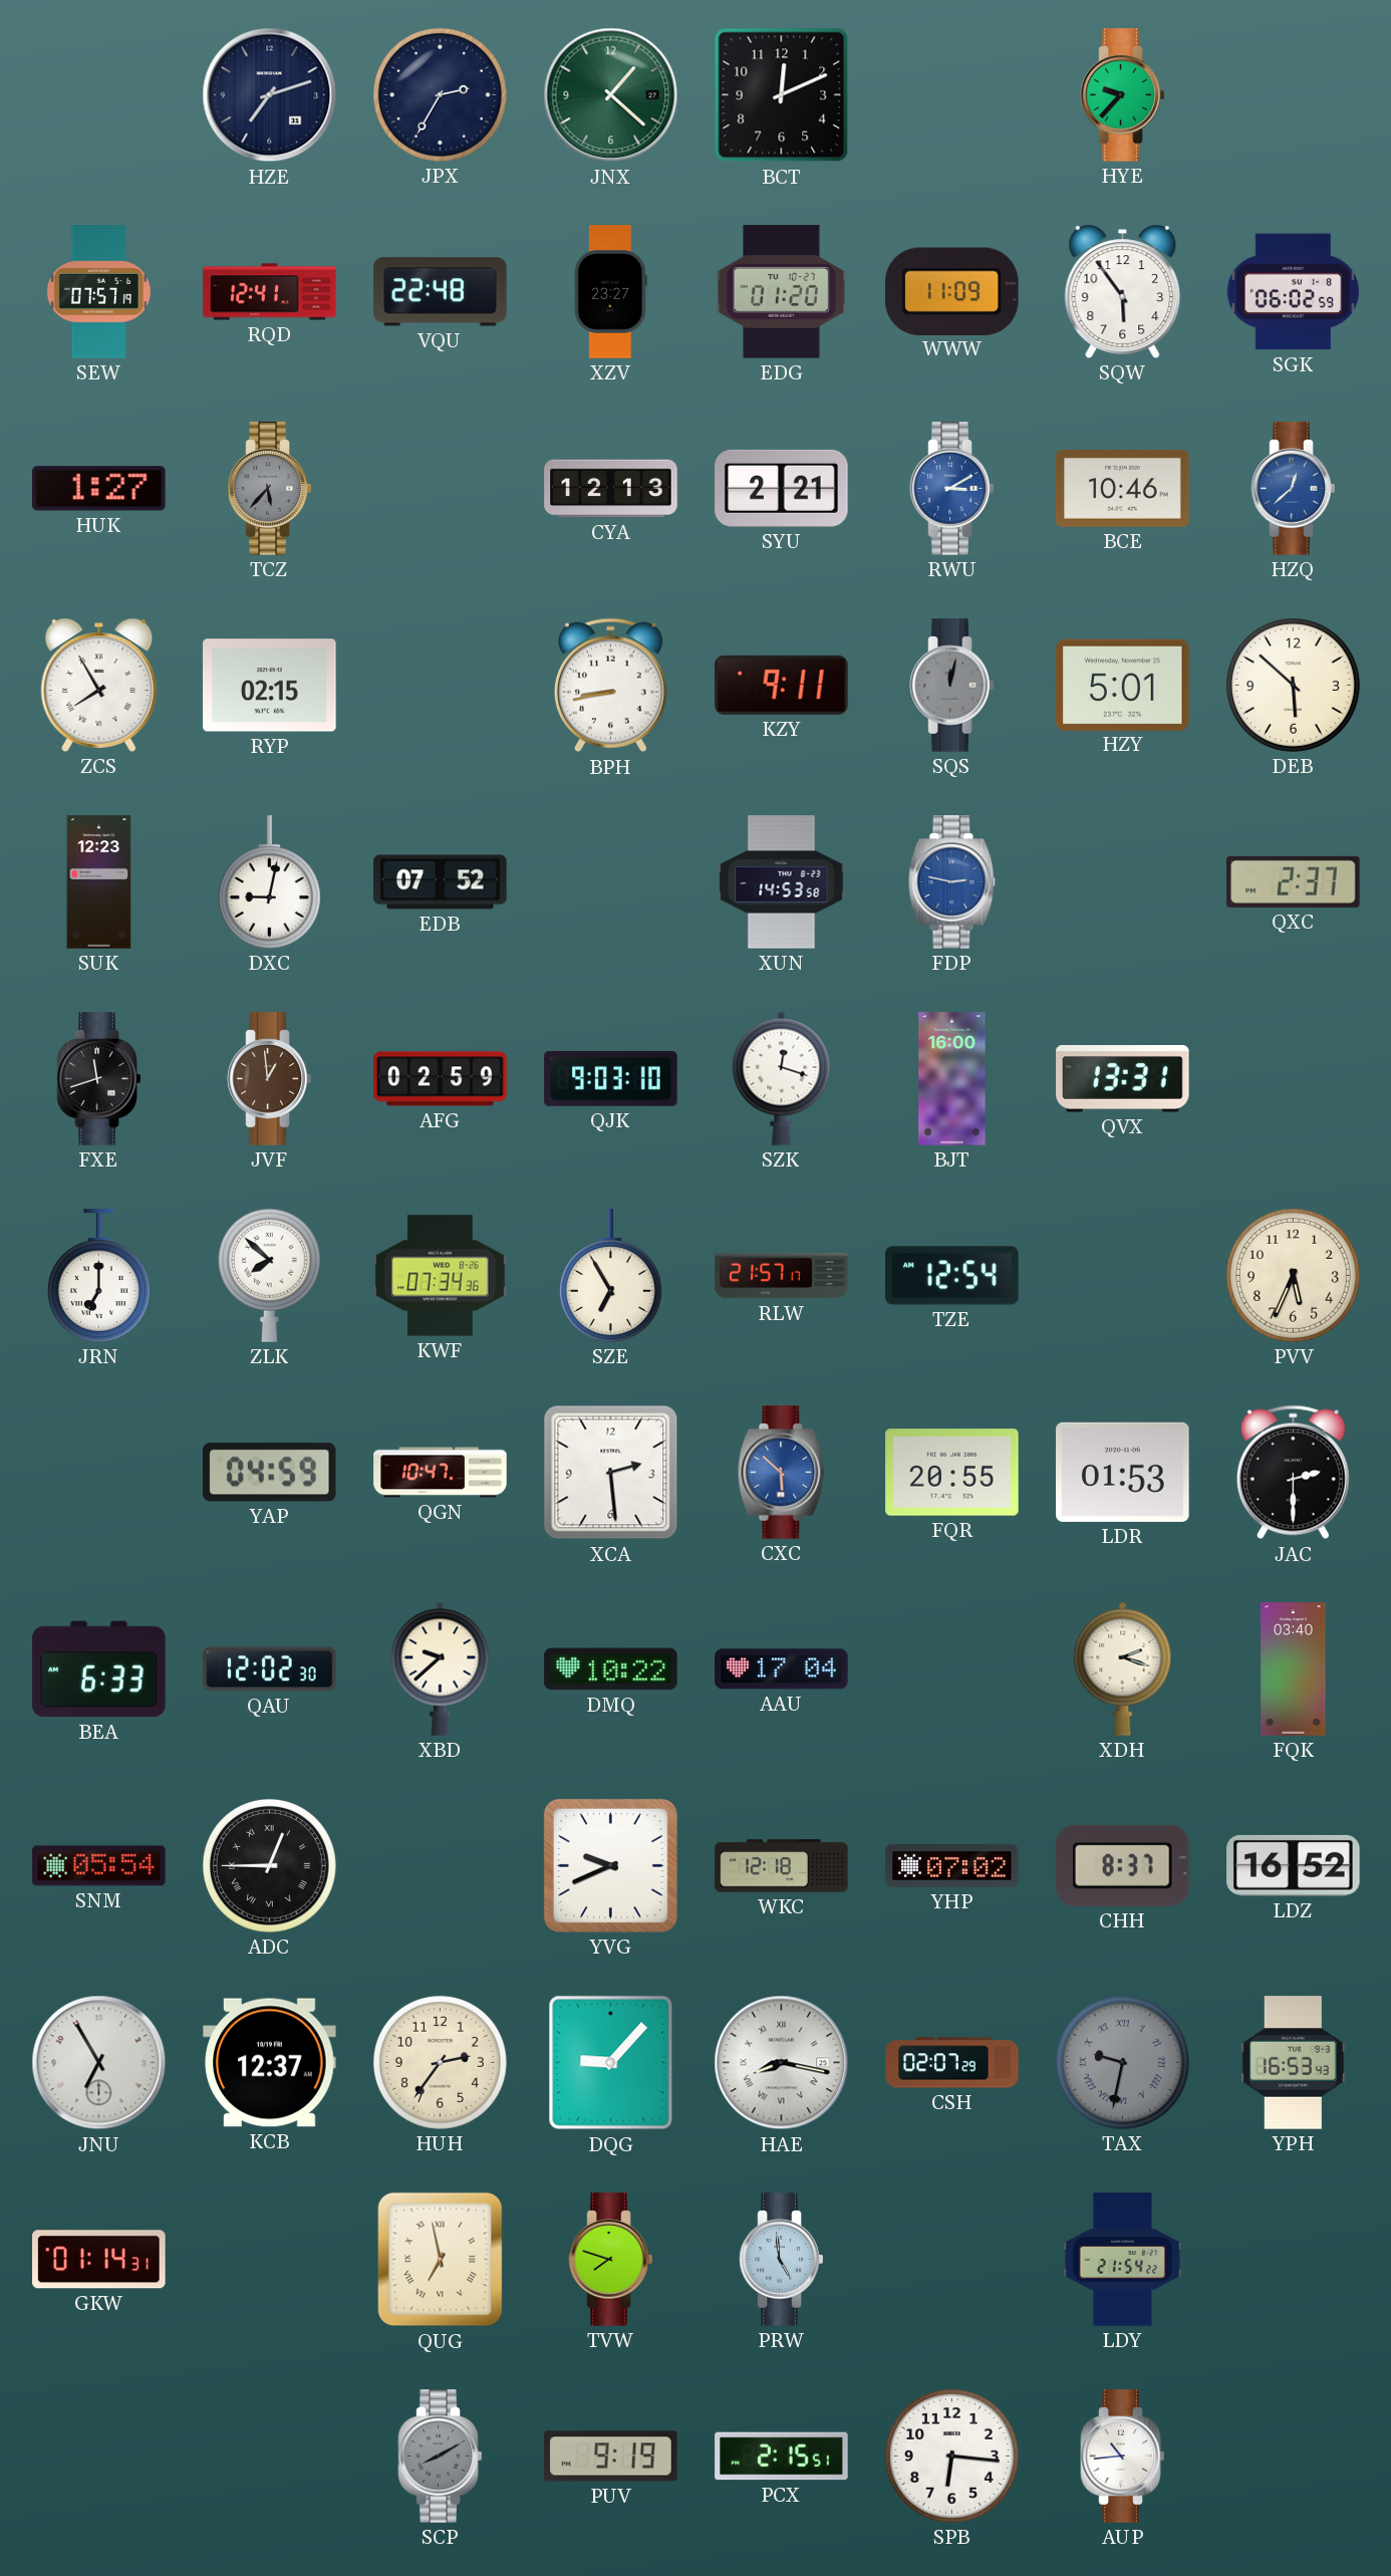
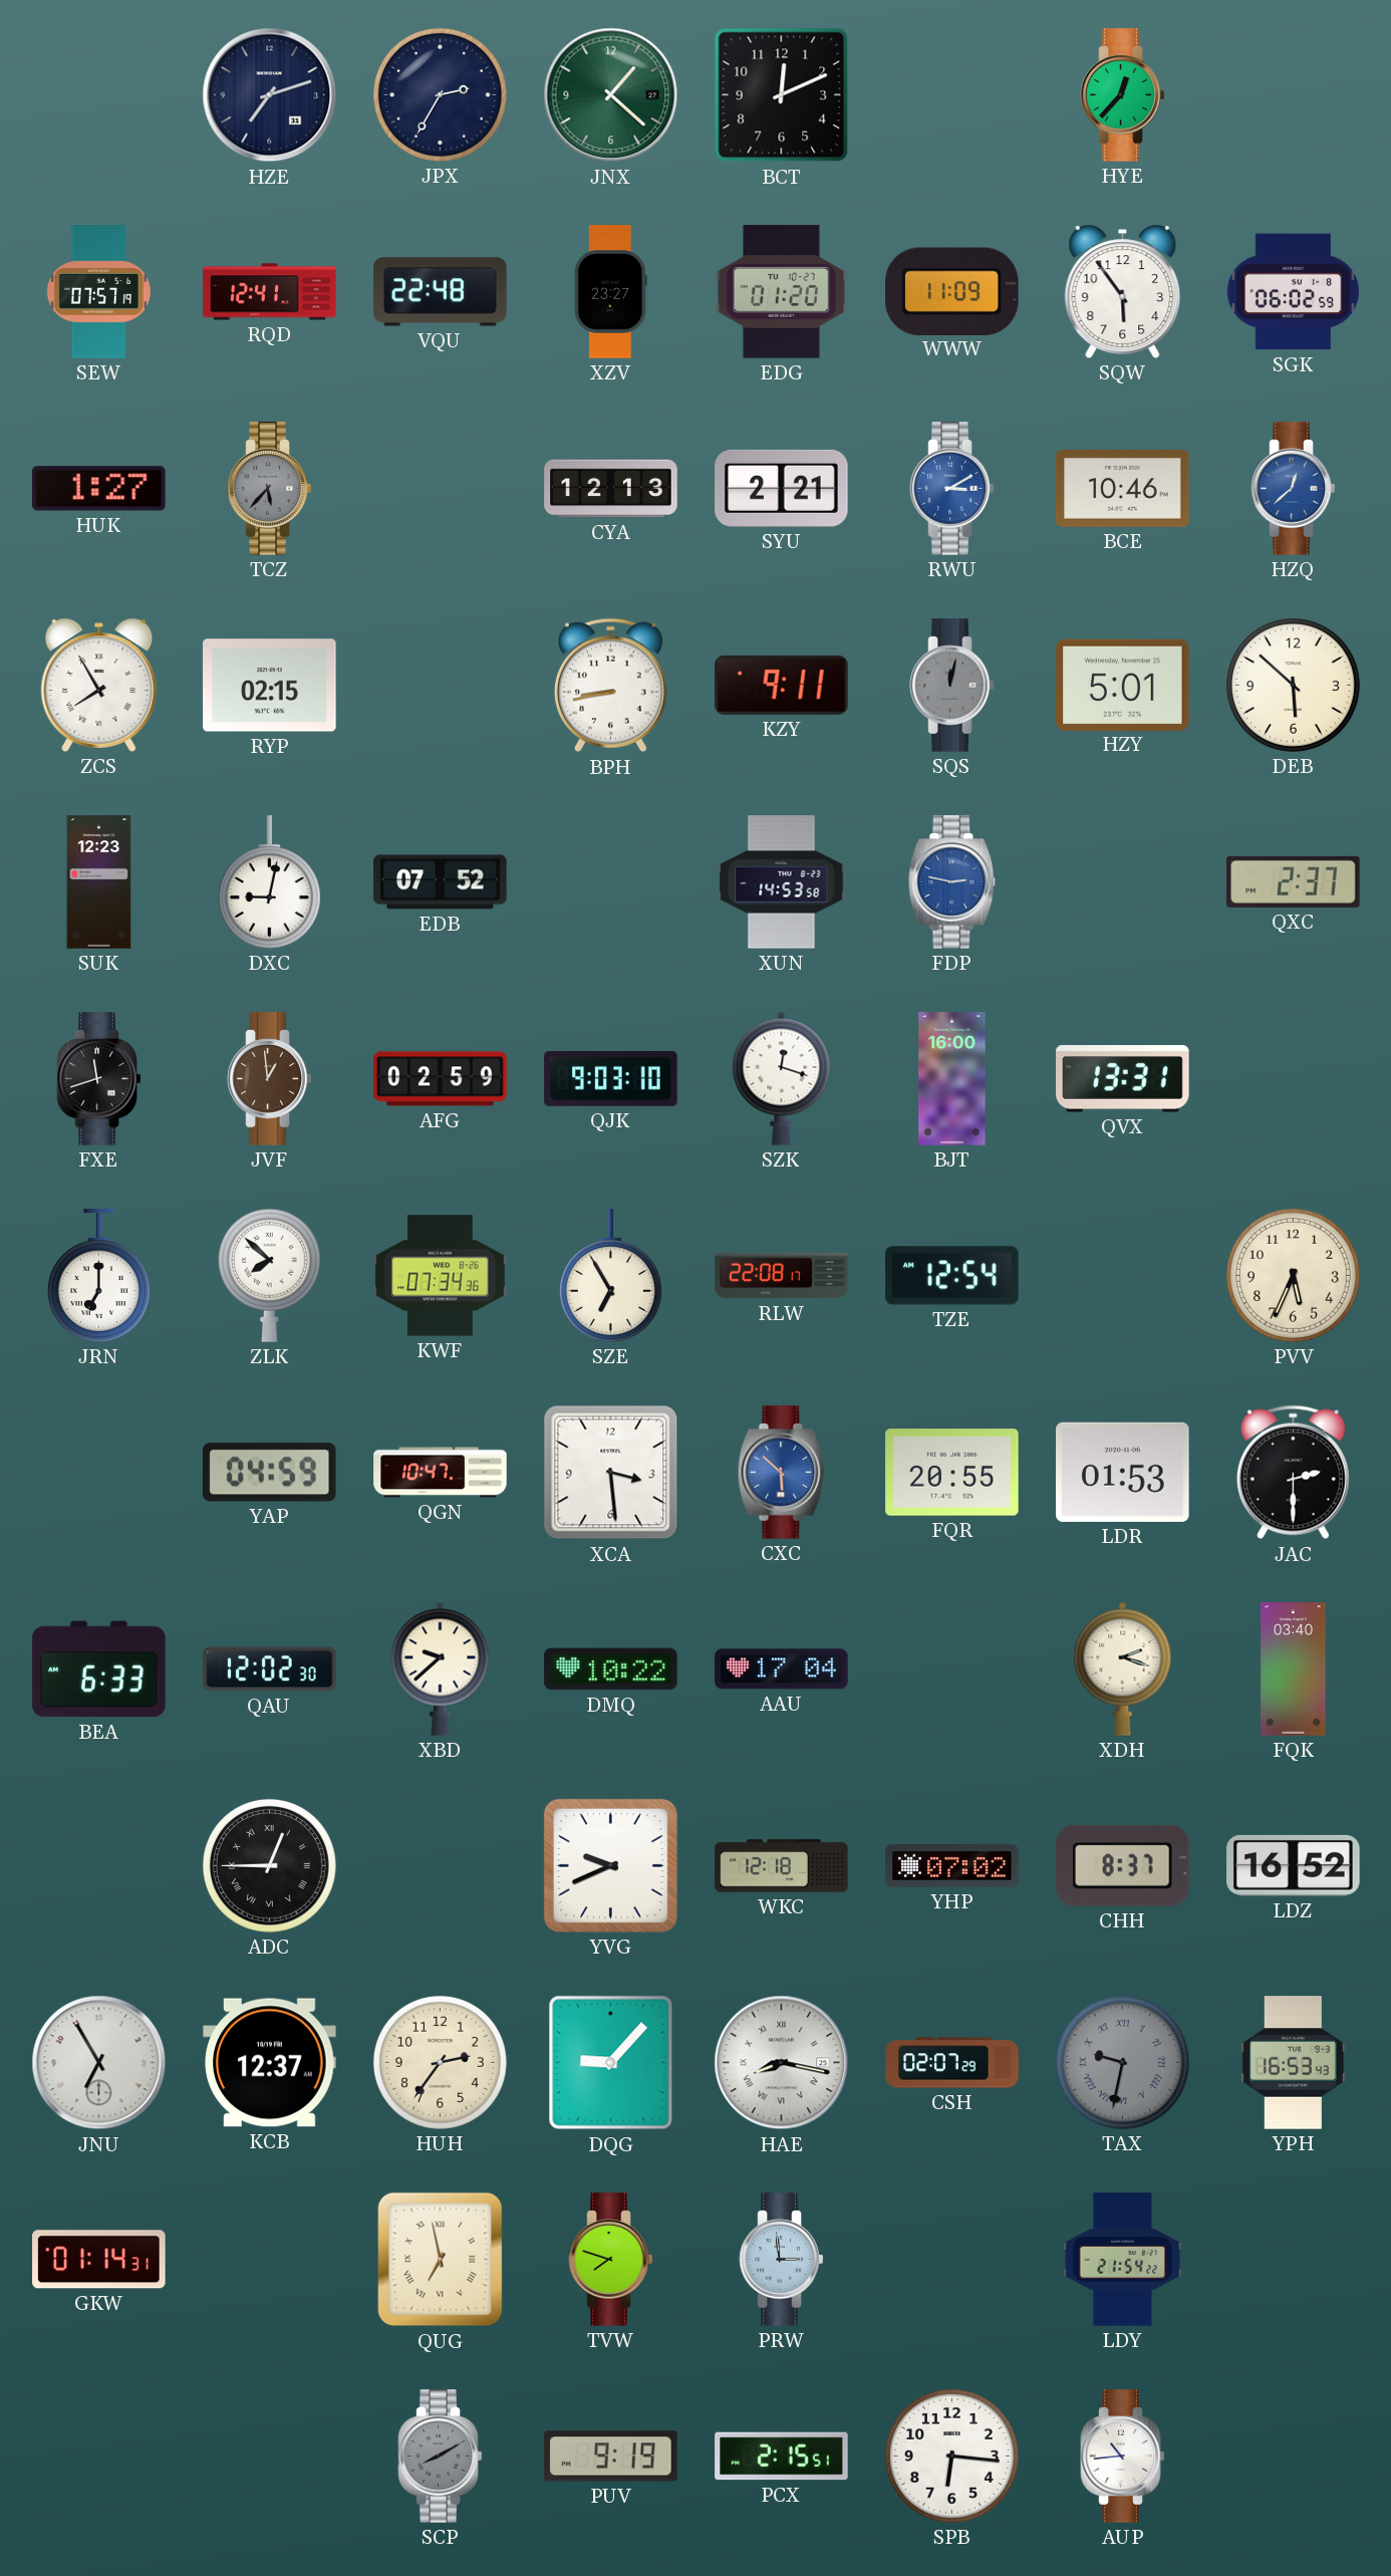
HYE: 9:37 -> 12:37 (1123, 95)
RLW: 21:57 -> 22:08 (782, 1276)
XCA: 2:29 -> 3:29 (611, 1473)
SNM: 05:54 -> none (99, 1866)
PRW: 4:59 -> 2:59 (782, 2260)
